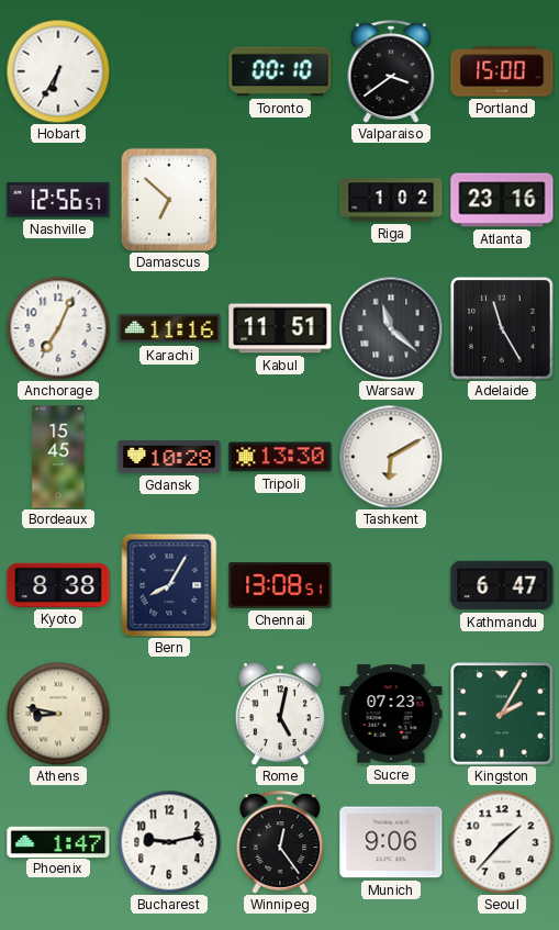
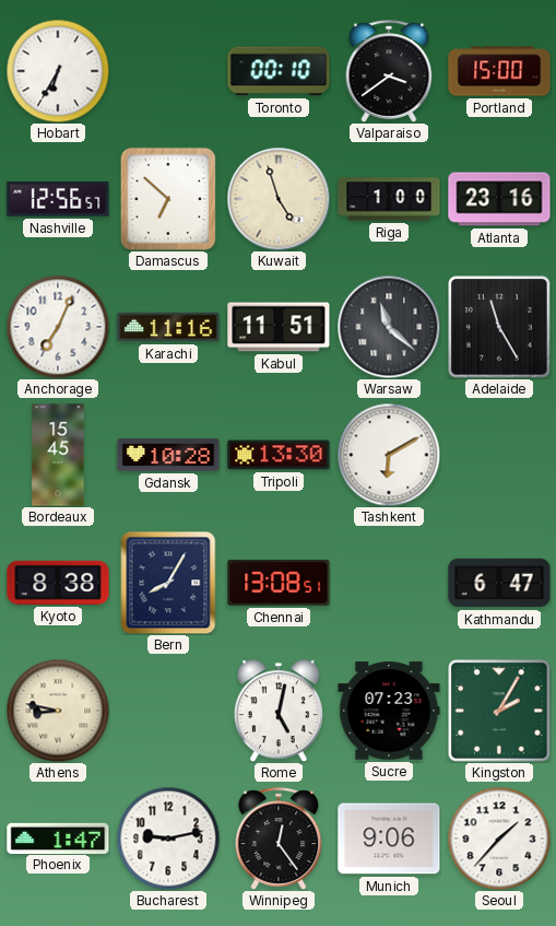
Kuwait: none -> 4:57 (279, 199)
Riga: 1:02 -> 1:00 (389, 199)
